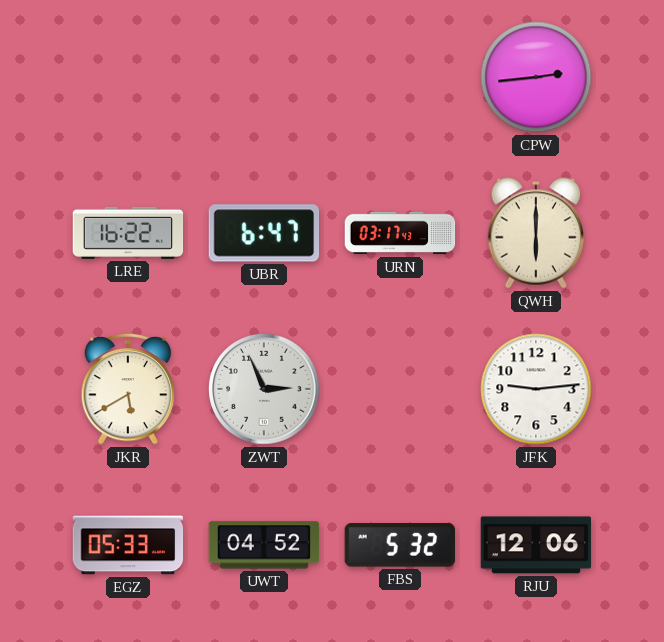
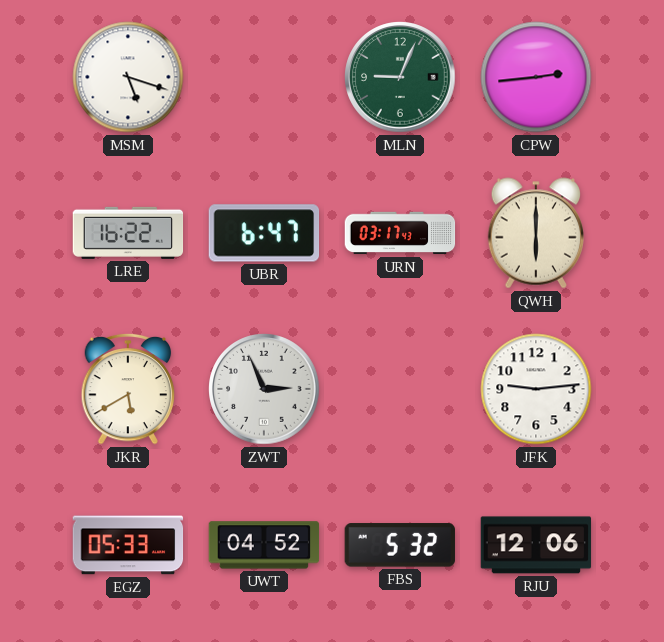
MSM: none -> 5:18 (128, 77)
MLN: none -> 9:04 (400, 77)
